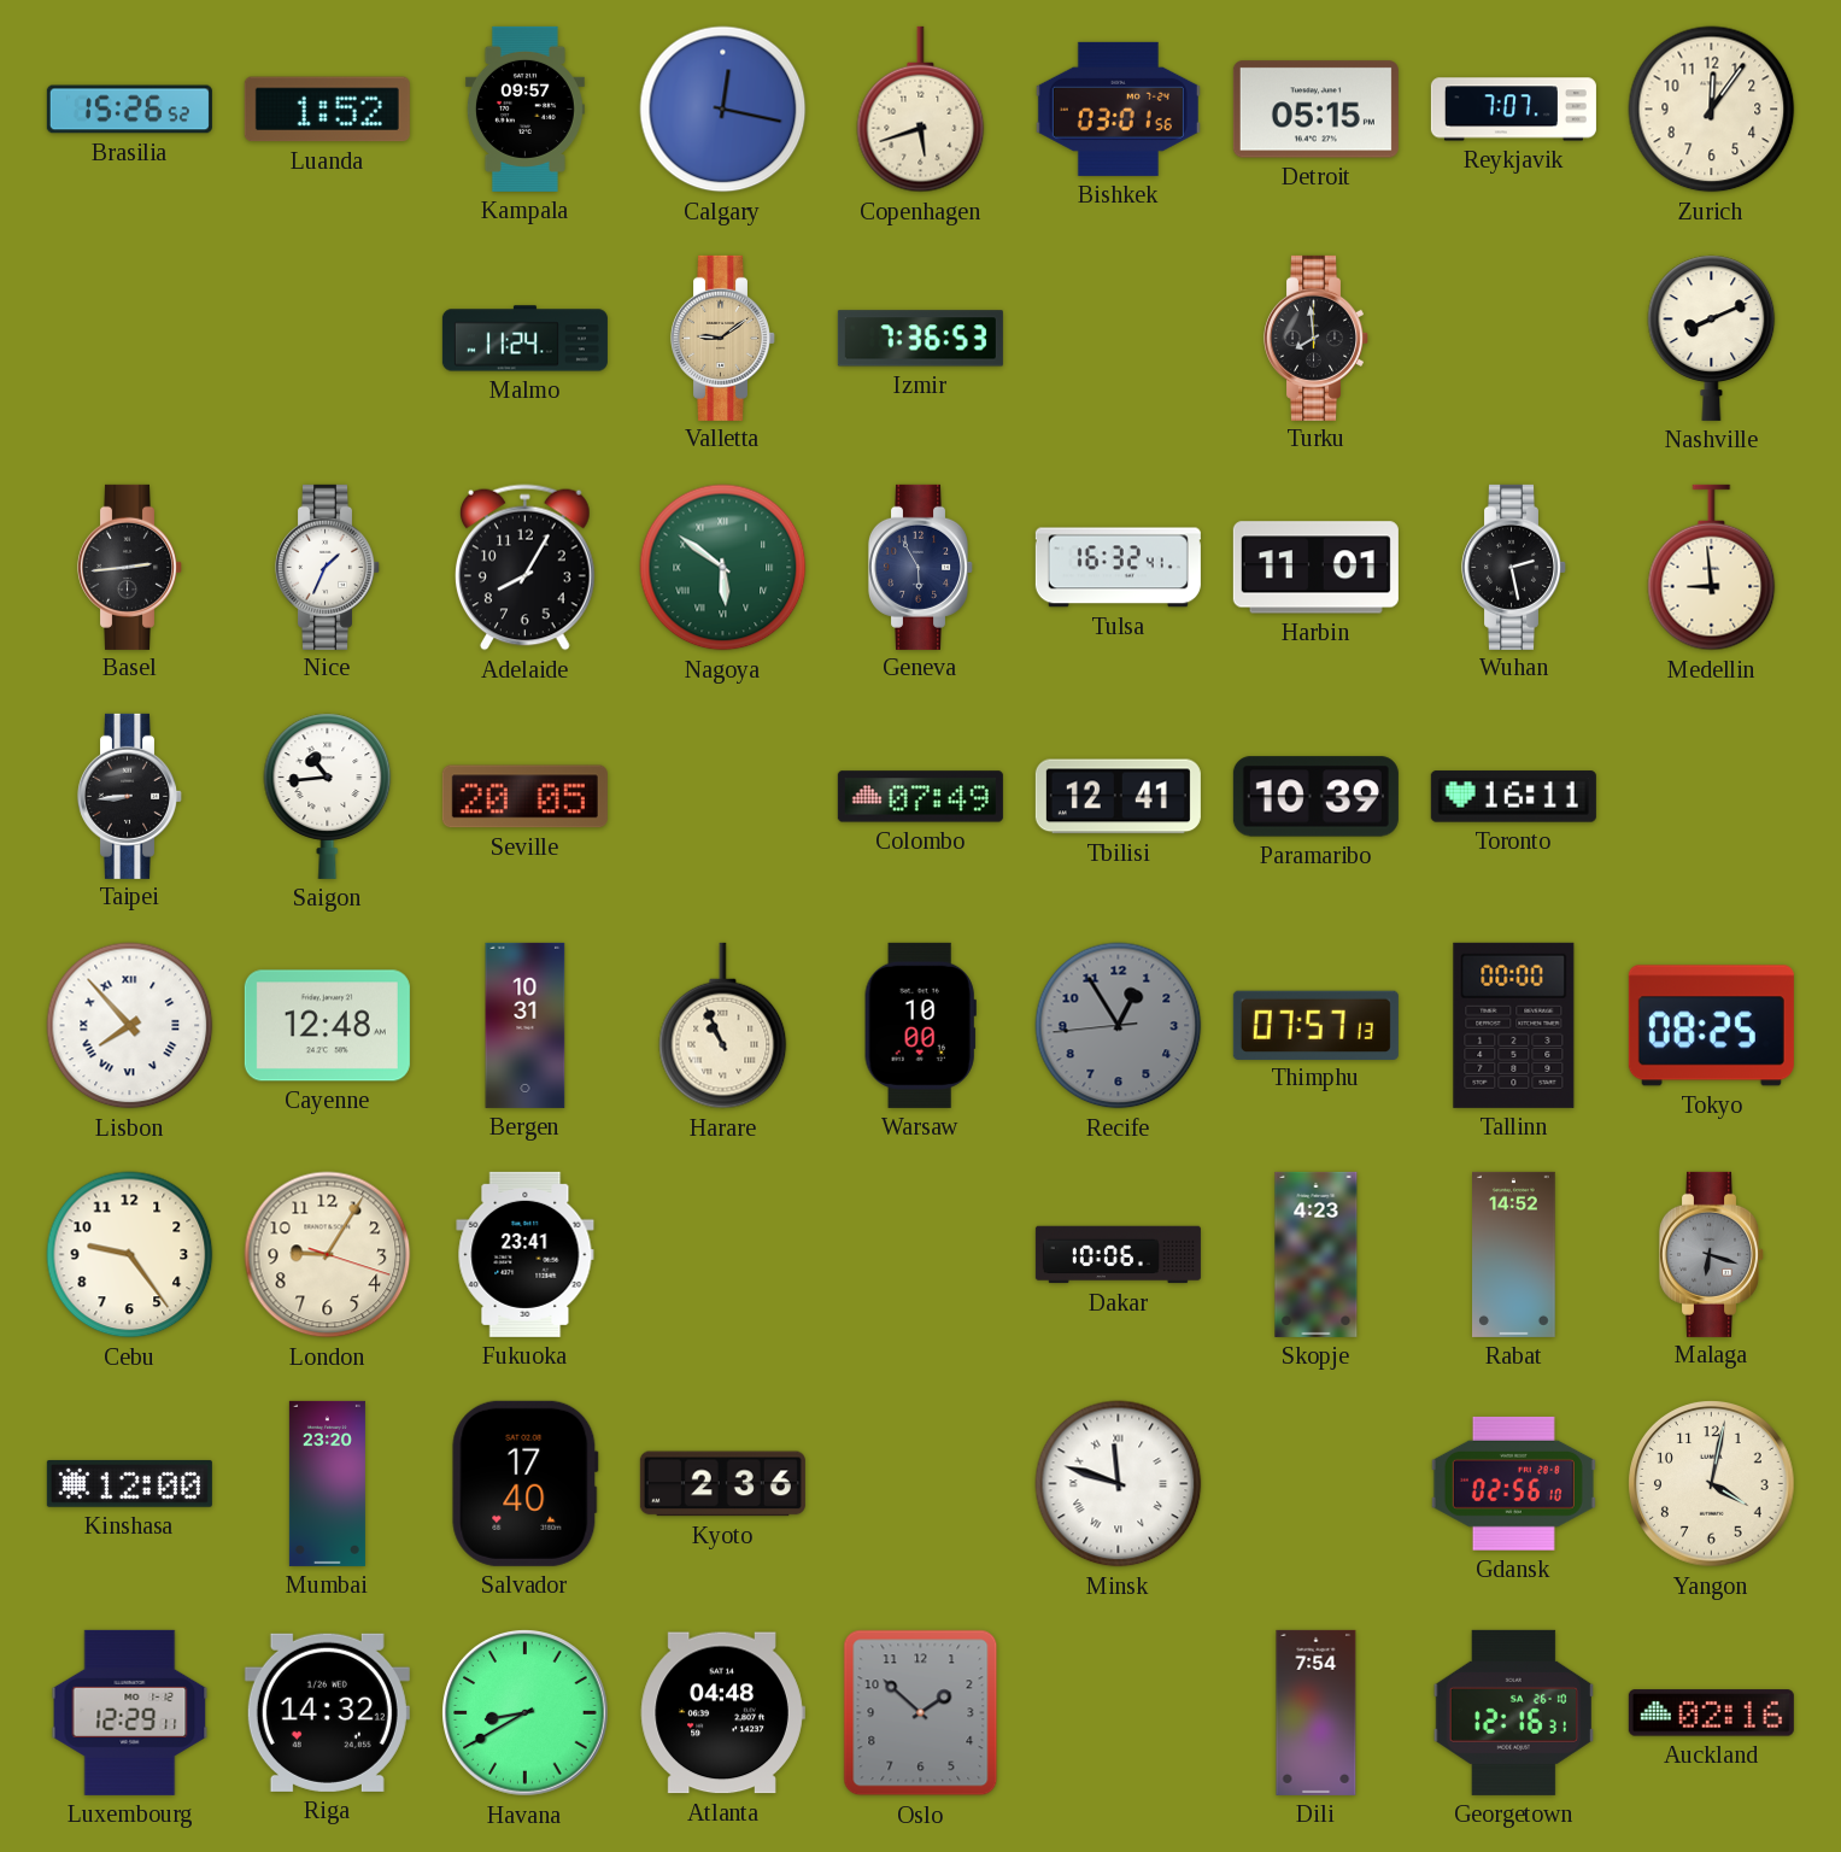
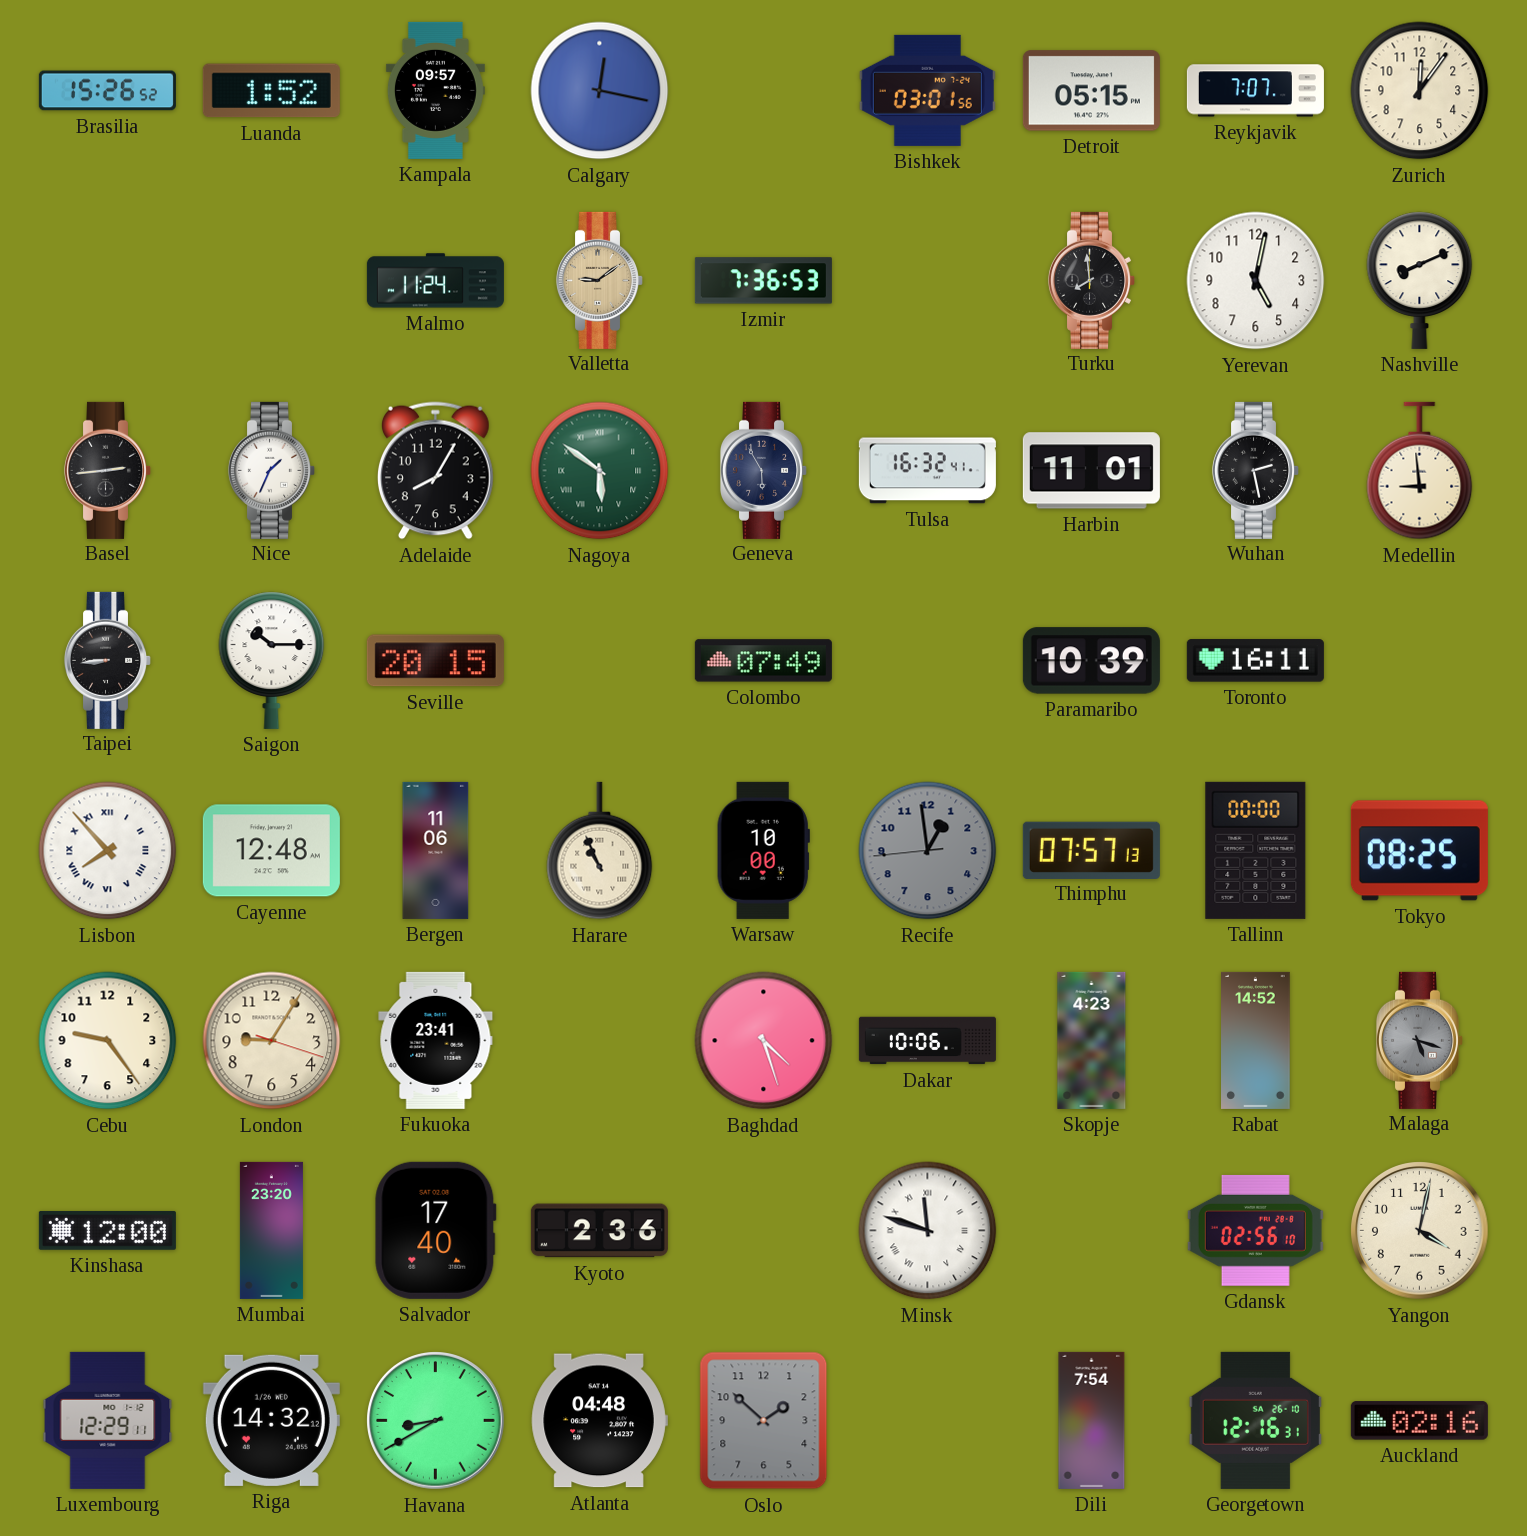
Copenhagen: 5:42 -> none (921, 110)
Yerevan: none -> 5:02 (1256, 281)
Saigon: 10:44 -> 10:15 (272, 660)
Seville: 20:05 -> 20:15 (435, 661)
Tbilisi: 12:41 -> none (1118, 797)
Bergen: 10:31 -> 11:06 (436, 850)
Recife: 12:54 -> 12:58 (928, 851)
Baghdad: none -> 4:27 (764, 1041)
Malaga: 6:18 -> 5:18 (1419, 1040)
